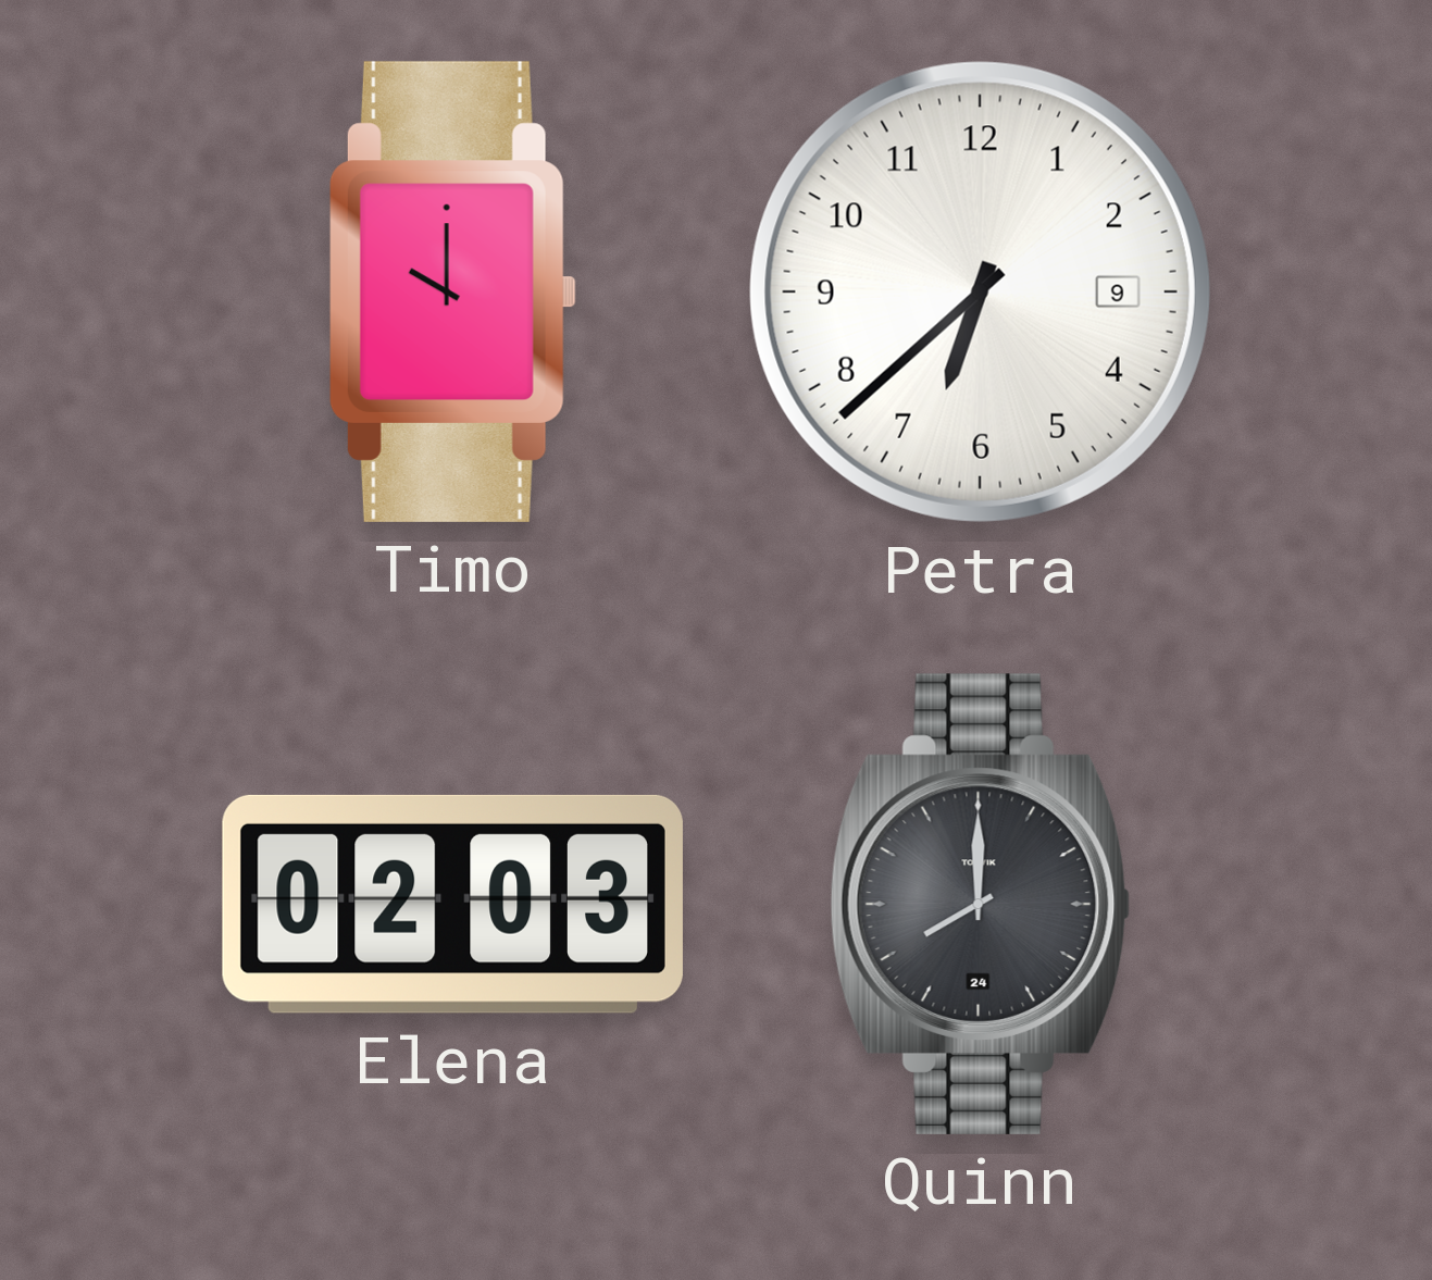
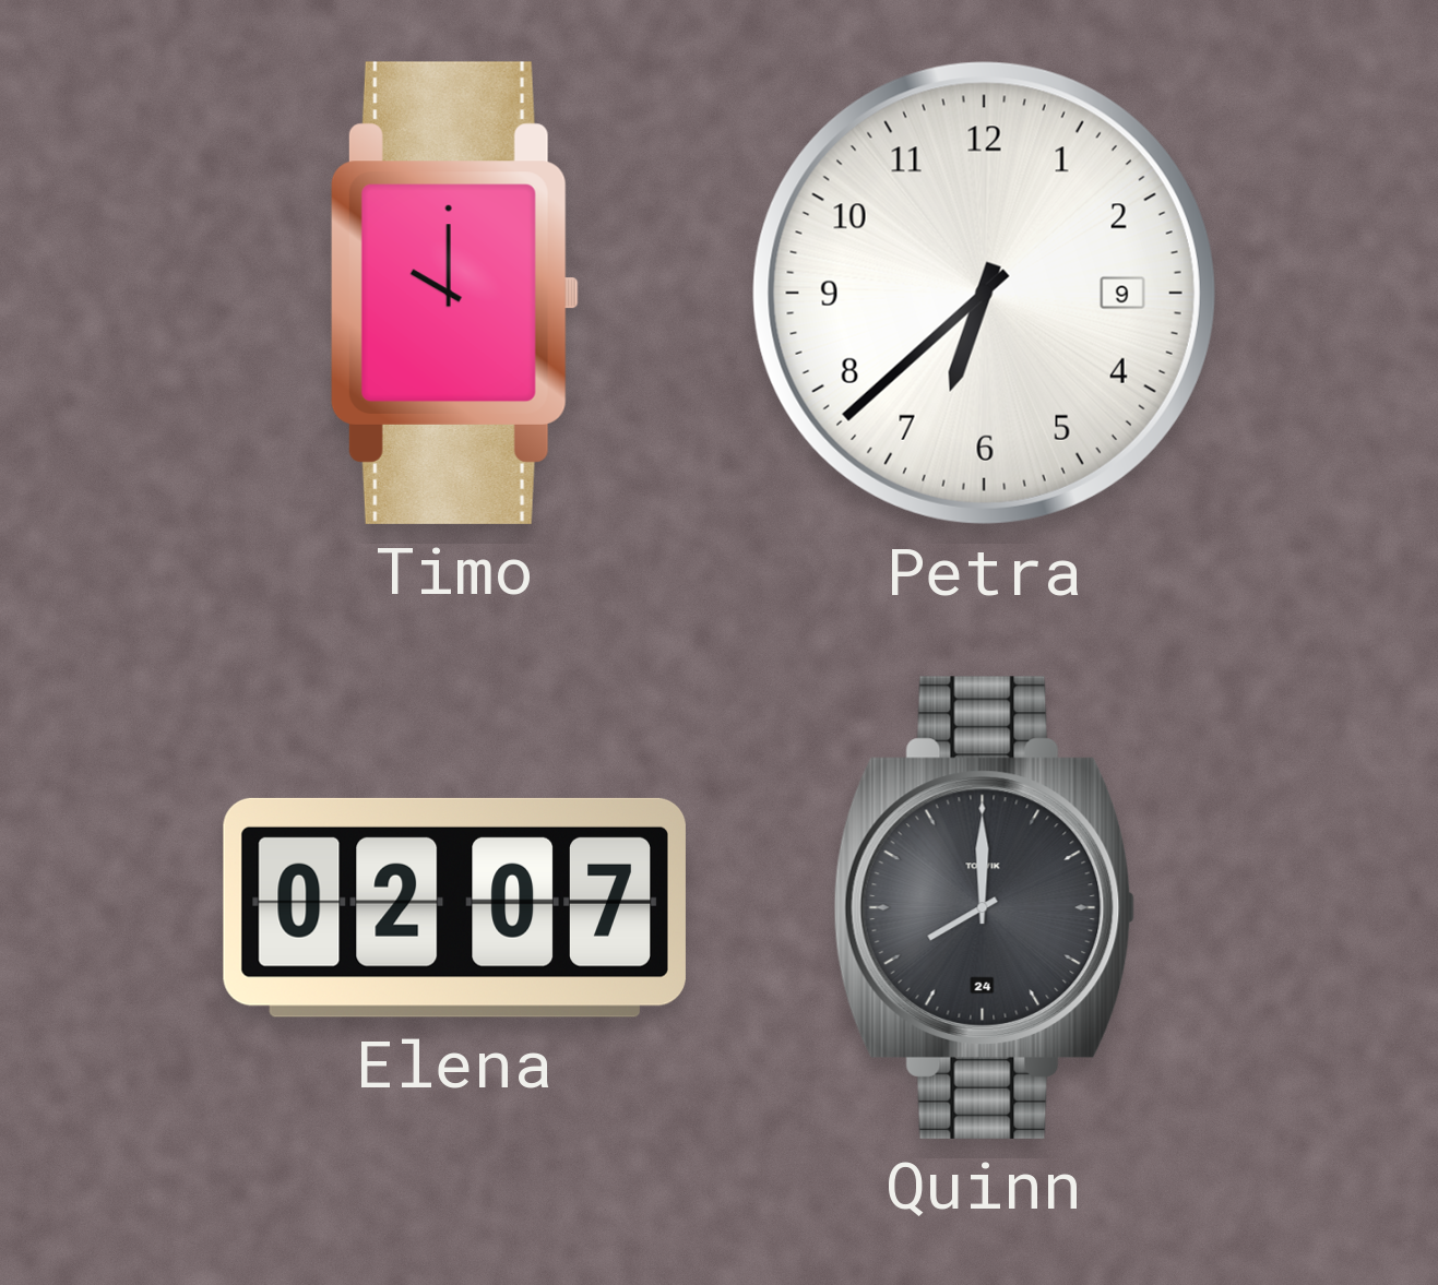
Elena: 02:03 -> 02:07 (454, 907)
